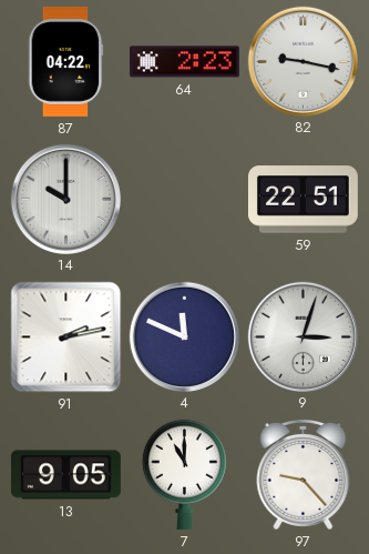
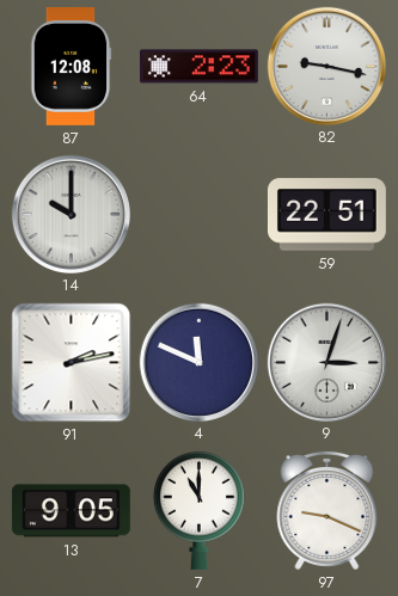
87: 04:22 -> 12:08 (72, 67)
97: 9:23 -> 9:19 (327, 510)
